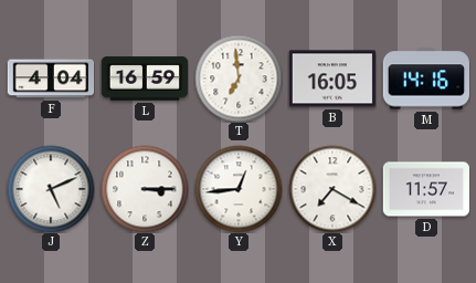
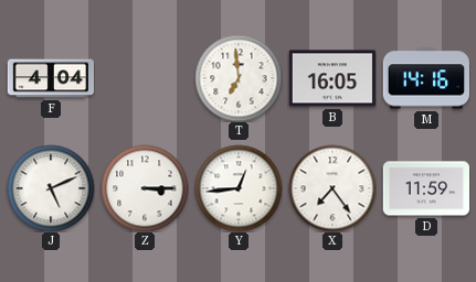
L: 16:59 -> none (145, 78)
X: 7:20 -> 7:24 (332, 188)
D: 11:57 -> 11:59 (426, 188)
